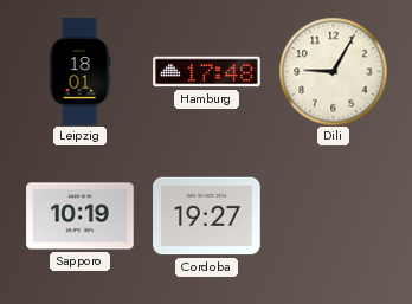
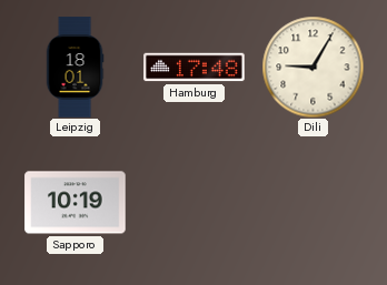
Cordoba: 19:27 -> none (207, 216)
